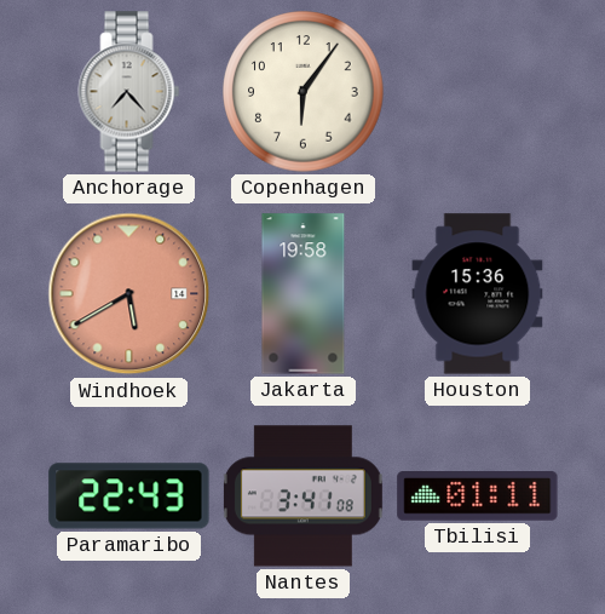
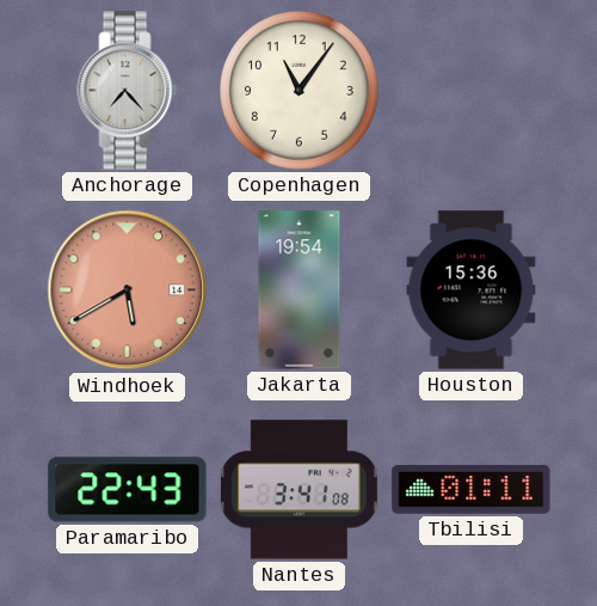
Copenhagen: 6:06 -> 11:06 (300, 91)
Jakarta: 19:58 -> 19:54 (300, 290)
